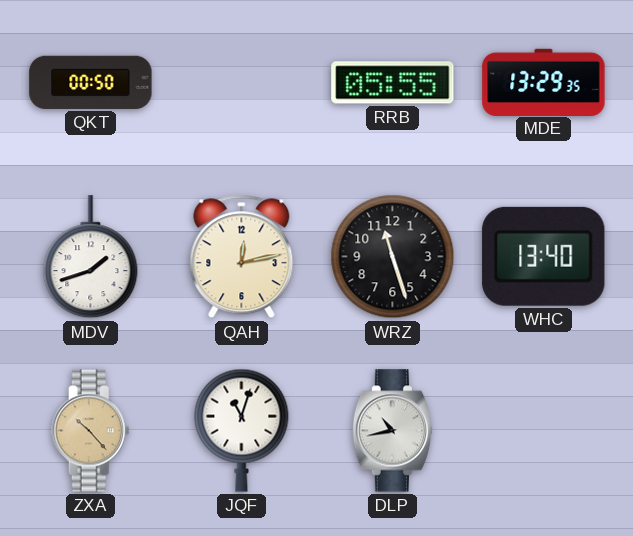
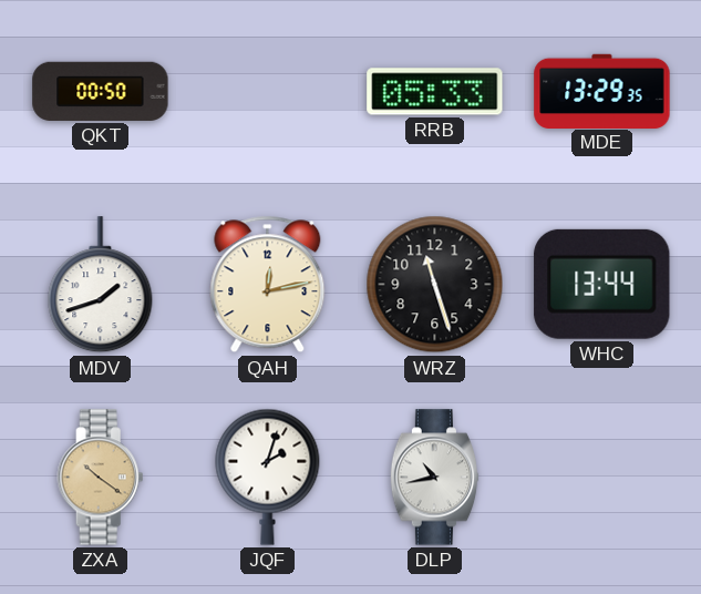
RRB: 05:55 -> 05:33 (435, 92)
WHC: 13:40 -> 13:44 (602, 284)
ZXA: 10:23 -> 10:21 (101, 478)
JQF: 11:03 -> 2:03 (268, 477)
